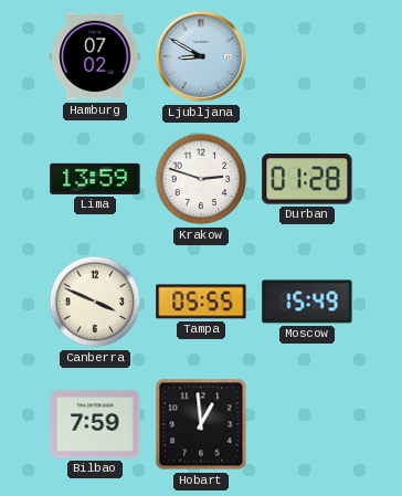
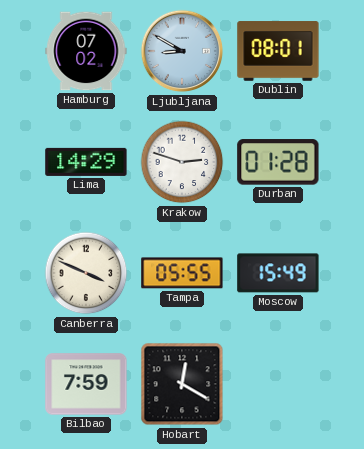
Dublin: none -> 08:01 (278, 51)
Lima: 13:59 -> 14:29 (86, 162)
Hobart: 12:59 -> 12:20 (182, 384)
